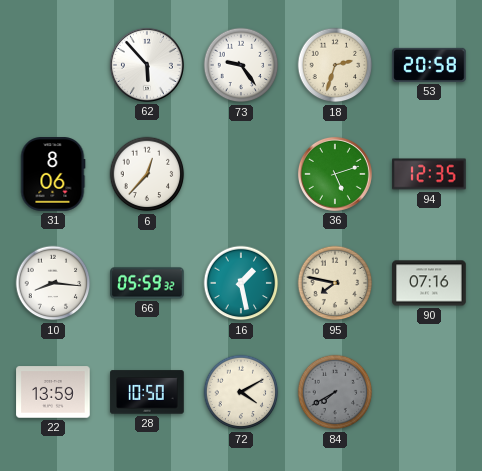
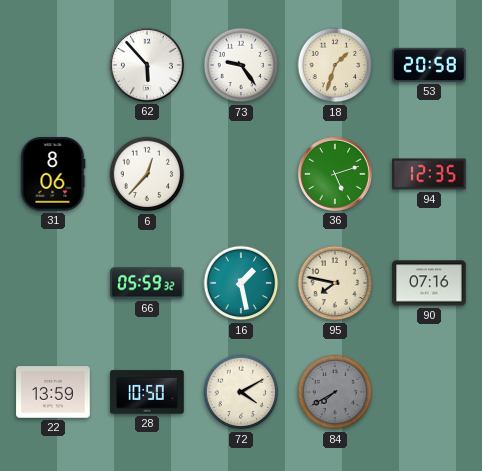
18: 2:33 -> 1:33 (335, 65)
10: 8:16 -> none (53, 283)
